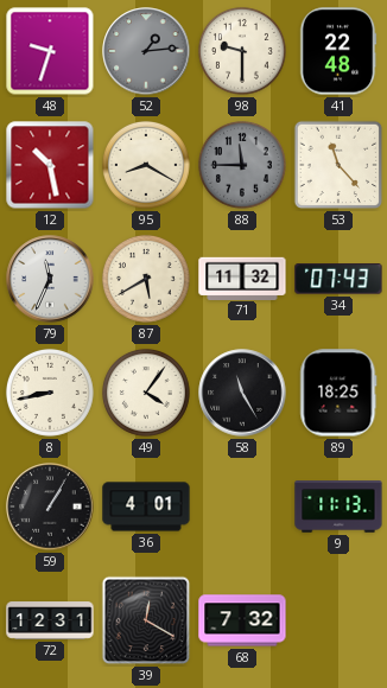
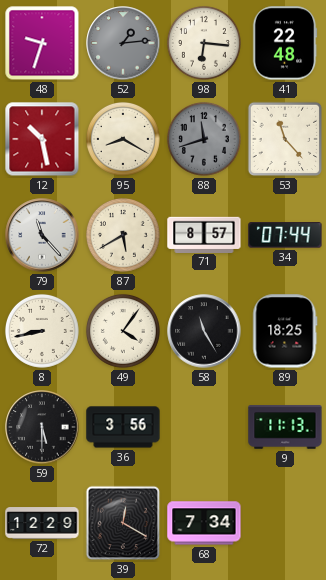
98: 9:30 -> 6:16 (204, 43)
88: 11:45 -> 11:42 (204, 139)
79: 11:34 -> 11:23 (42, 235)
71: 11:32 -> 8:57 (204, 234)
34: 07:43 -> 07:44 (285, 235)
59: 1:05 -> 5:30 (42, 427)
36: 4:01 -> 3:56 (123, 427)
72: 12:31 -> 12:29 (42, 523)
68: 7:32 -> 7:34 (204, 523)
